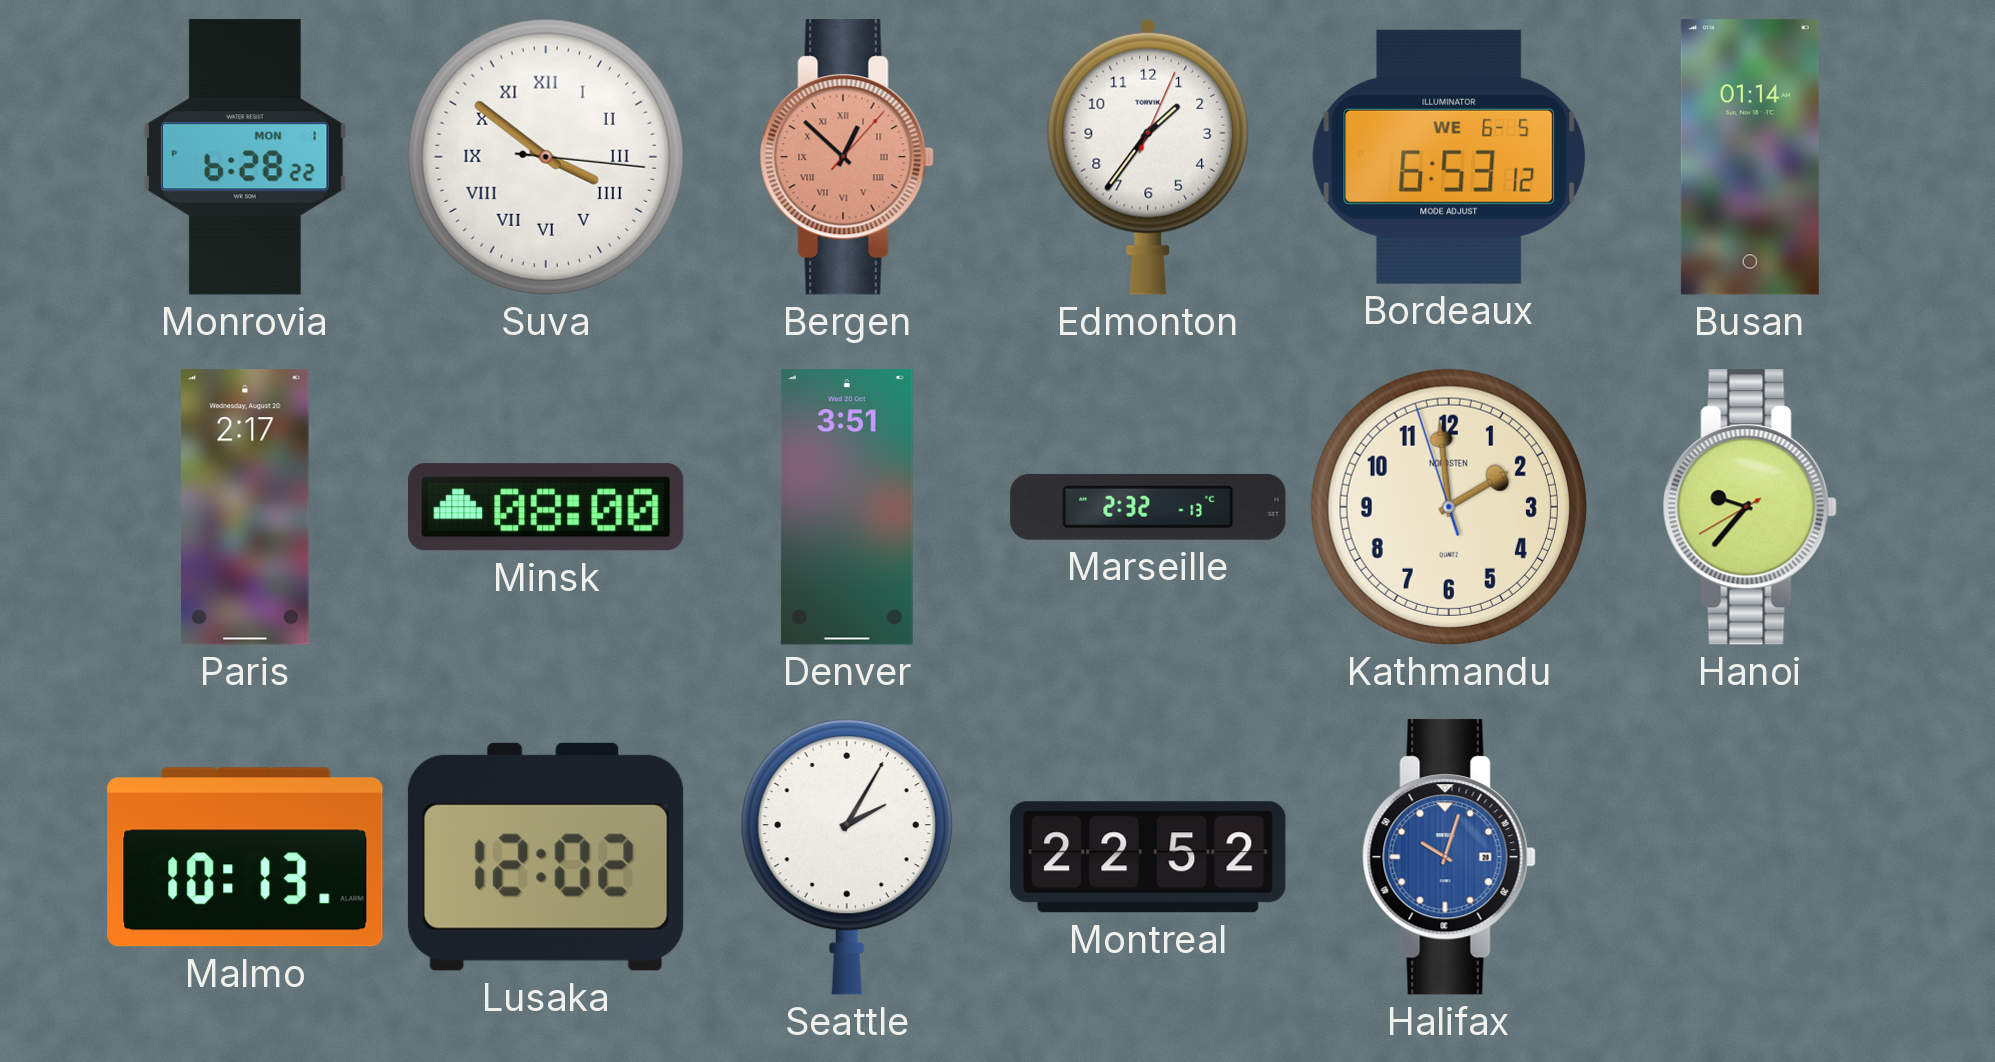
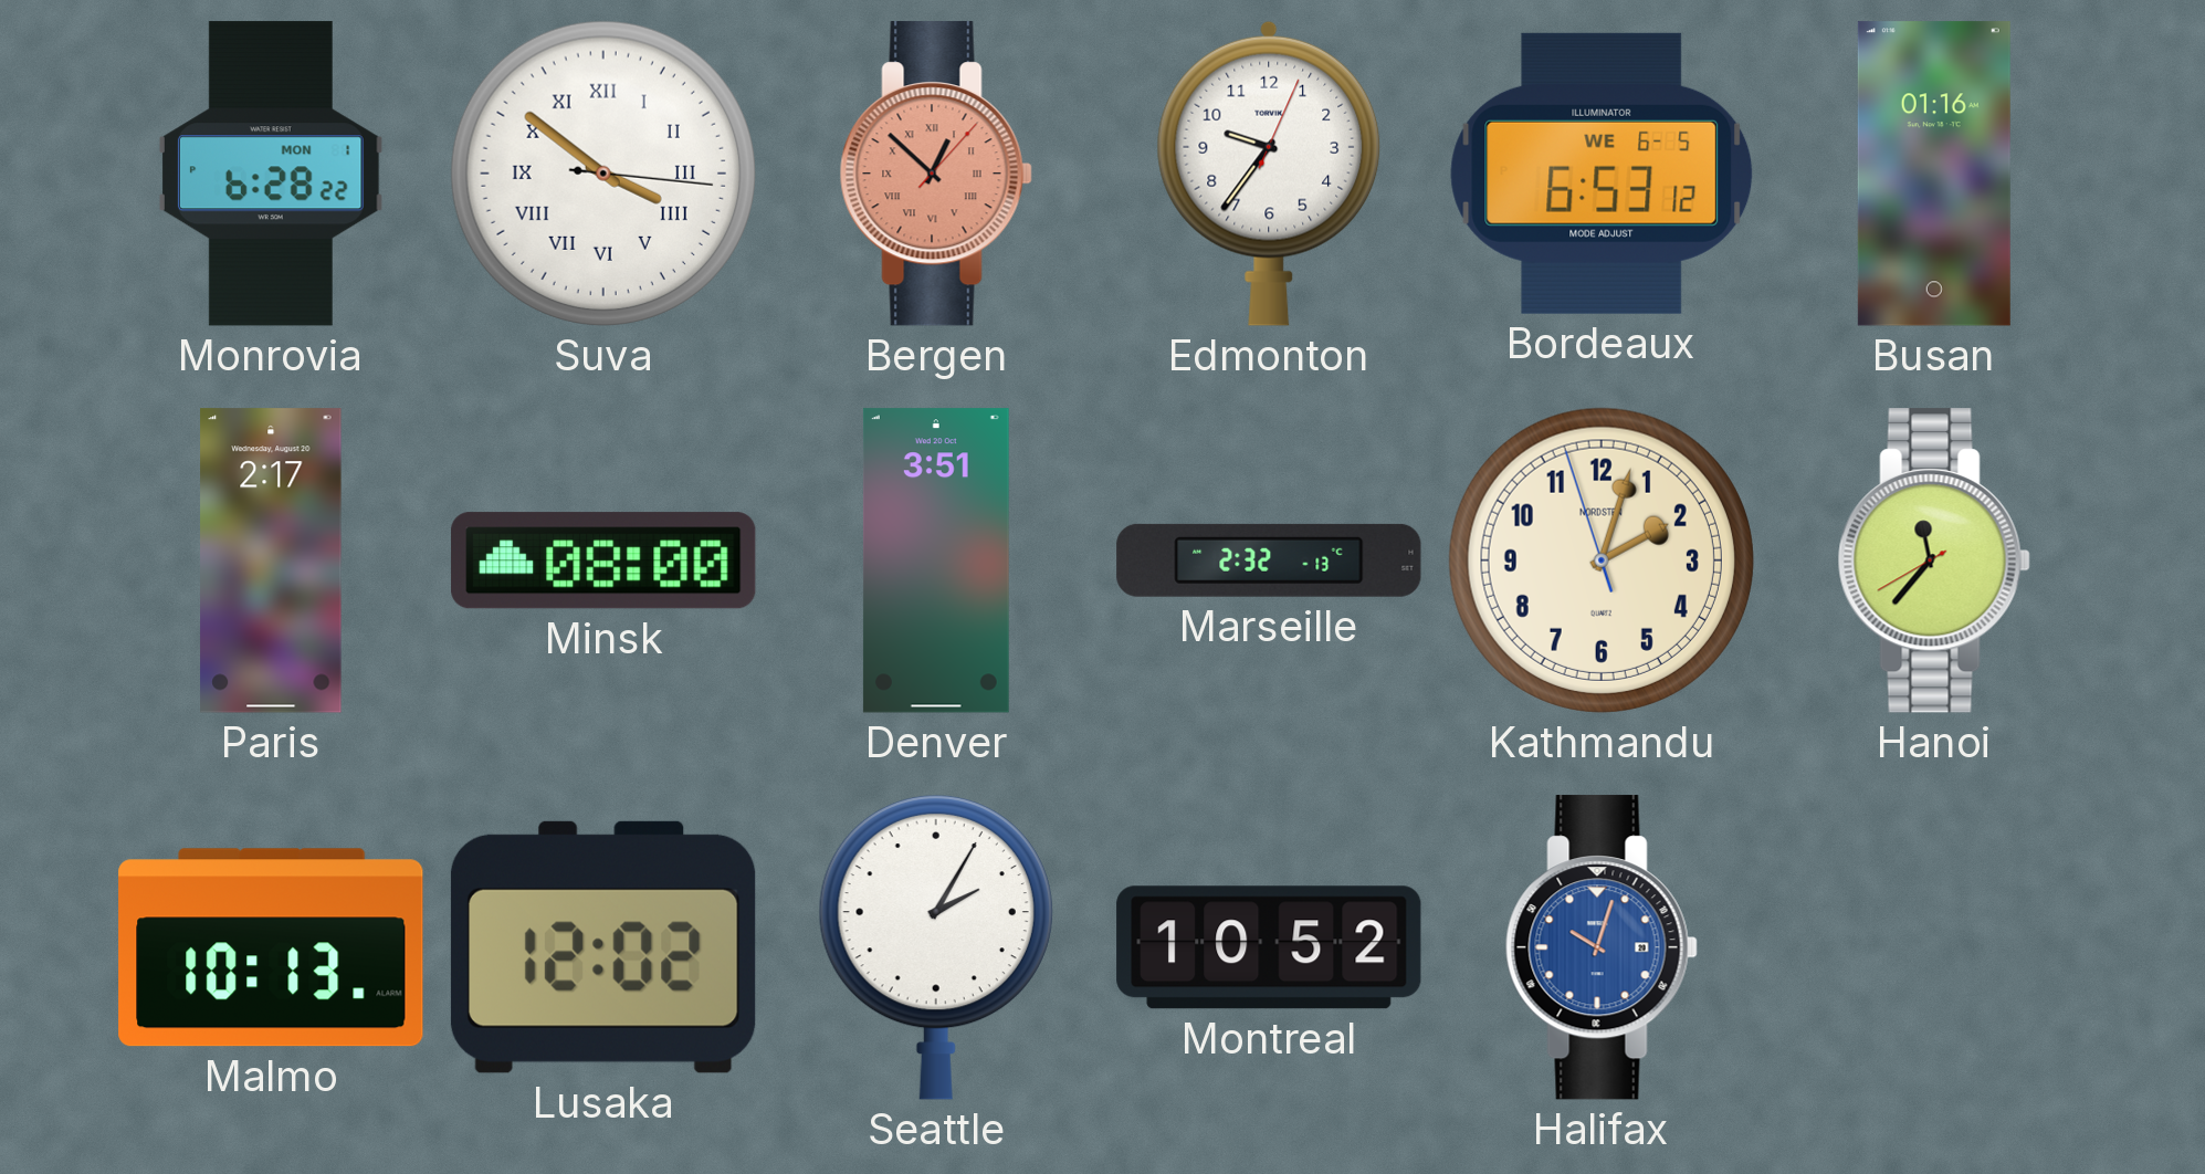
Edmonton: 1:36 -> 9:36 (1269, 174)
Busan: 01:14 -> 01:16 (1934, 174)
Kathmandu: 1:58 -> 2:02 (1602, 560)
Hanoi: 9:36 -> 11:36 (1934, 560)
Montreal: 22:52 -> 10:52 (1269, 947)
